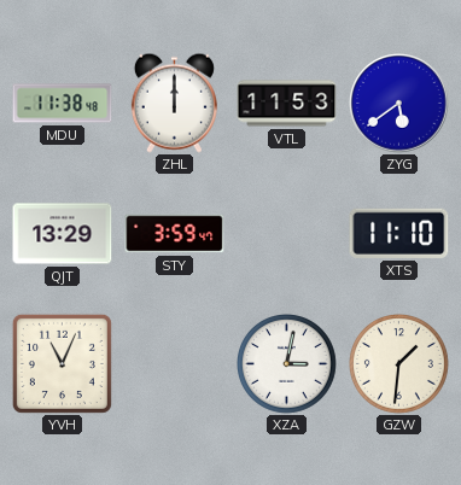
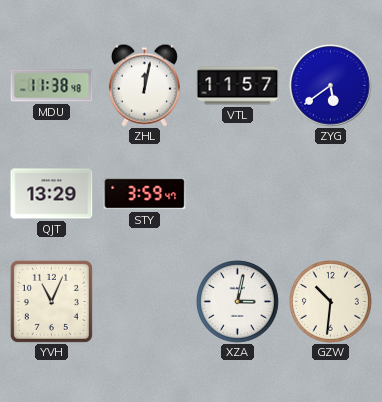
ZHL: 12:00 -> 12:02 (144, 85)
VTL: 11:53 -> 11:57 (238, 86)
XTS: 11:10 -> none (399, 233)
GZW: 1:31 -> 10:31 (331, 302)
